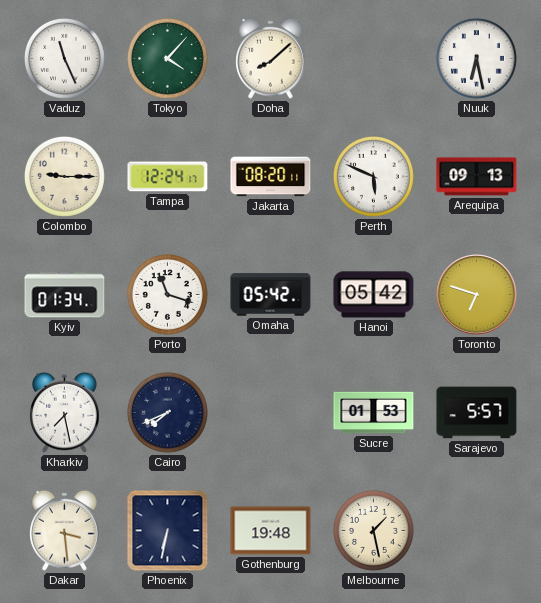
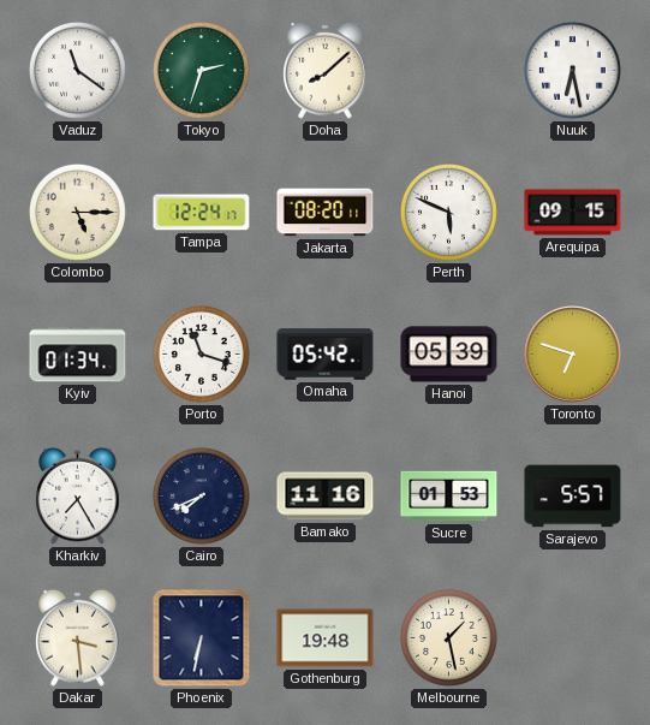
Vaduz: 11:26 -> 11:21 (77, 70)
Tokyo: 4:07 -> 2:33 (201, 70)
Colombo: 9:15 -> 5:15 (77, 212)
Arequipa: 09:13 -> 09:15 (573, 213)
Hanoi: 05:42 -> 05:39 (449, 355)
Kharkiv: 7:28 -> 7:25 (78, 495)
Bamako: none -> 11:16 (326, 497)
